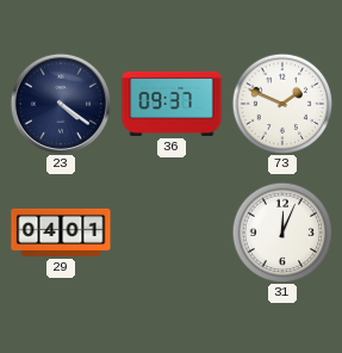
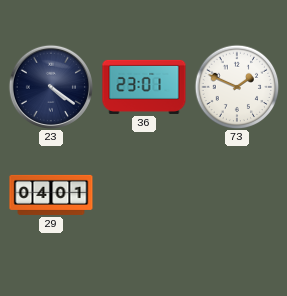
36: 09:37 -> 23:01 (144, 87)
31: 12:04 -> none (282, 233)
